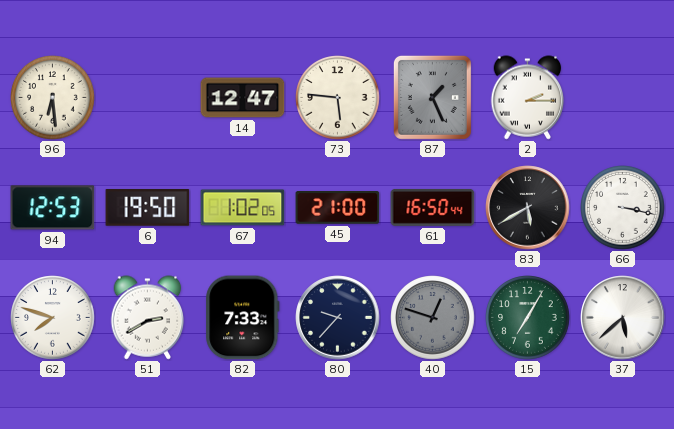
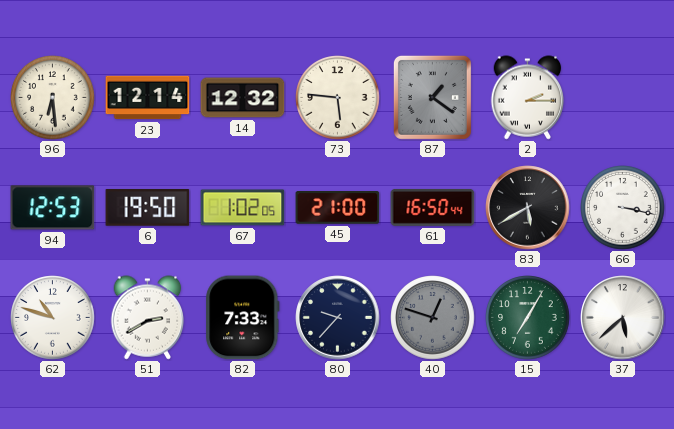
23: none -> 12:14 (148, 98)
14: 12:47 -> 12:32 (243, 98)
87: 1:26 -> 1:21 (432, 97)
62: 7:48 -> 10:48 (53, 318)
